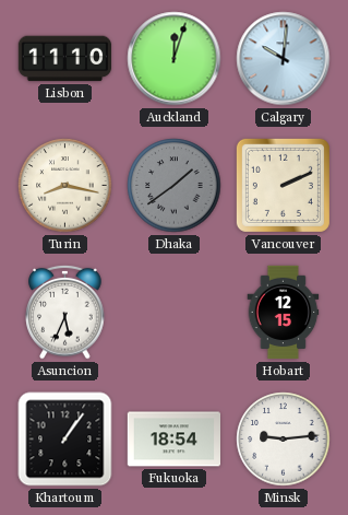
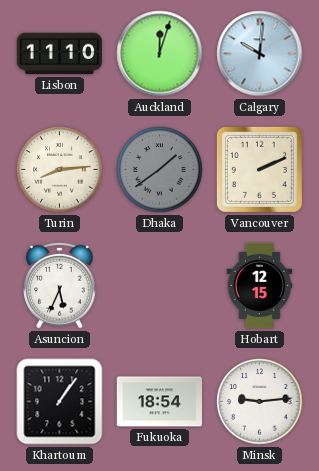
Turin: 8:17 -> 8:14 (60, 170)
